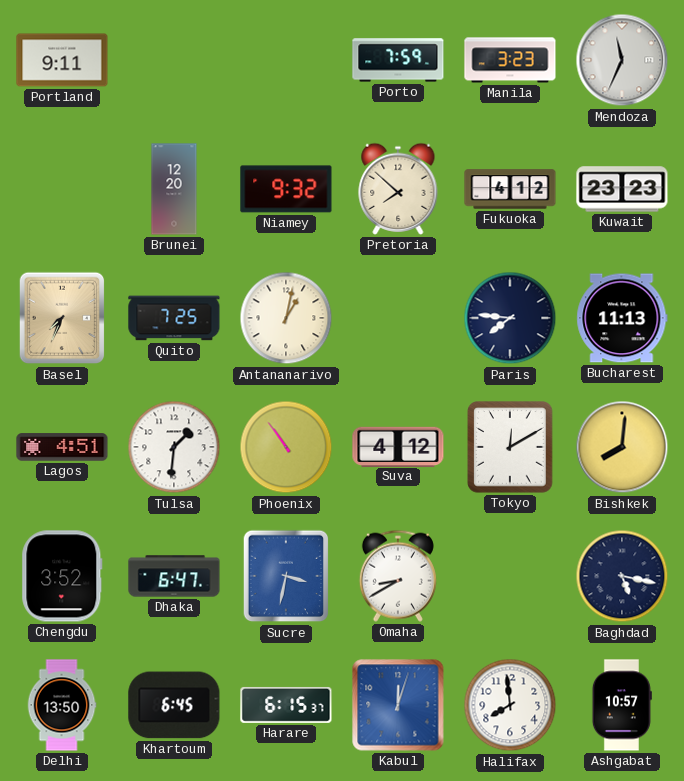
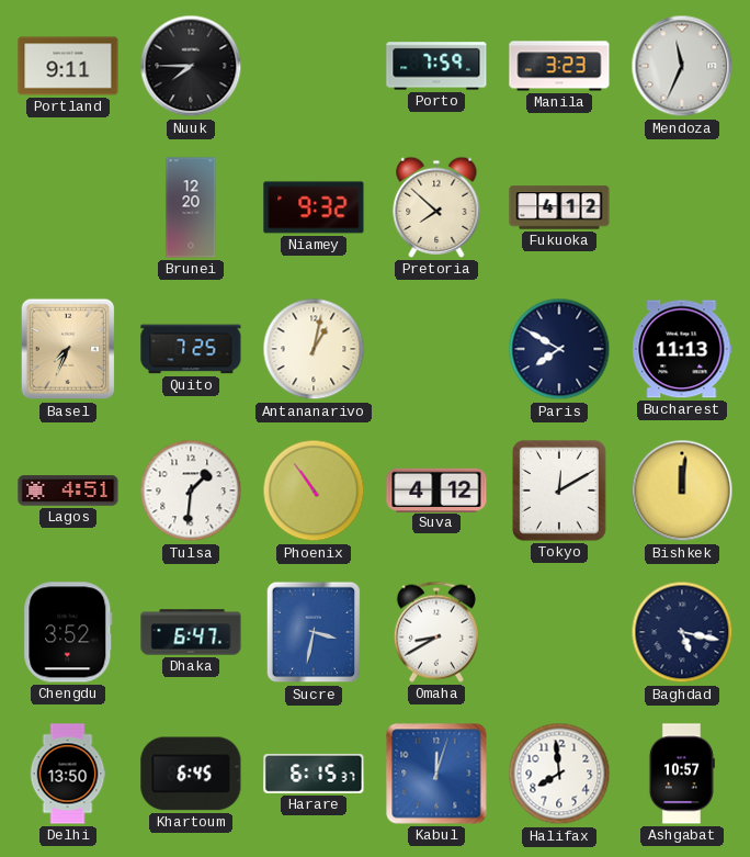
Nuuk: none -> 7:45 (191, 66)
Kuwait: 23:23 -> none (622, 189)
Paris: 7:46 -> 7:50 (559, 349)
Bishkek: 8:01 -> 12:01 (682, 490)
